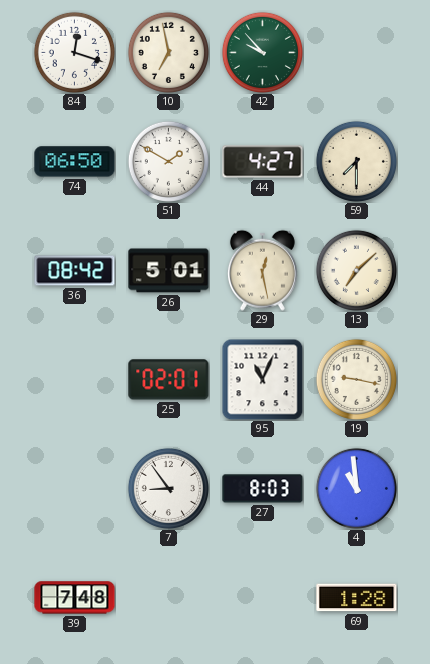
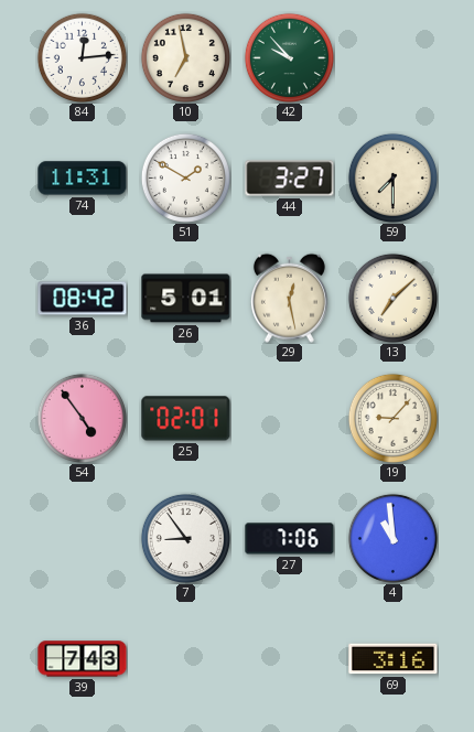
84: 12:18 -> 12:14 (82, 57)
74: 06:50 -> 11:31 (83, 179)
44: 4:27 -> 3:27 (290, 179)
54: none -> 4:54 (82, 418)
95: 11:04 -> none (262, 379)
19: 9:17 -> 9:07 (392, 418)
27: 8:03 -> 7:06 (290, 539)
39: 7:48 -> 7:43 (83, 659)
69: 1:28 -> 3:16 (394, 659)
